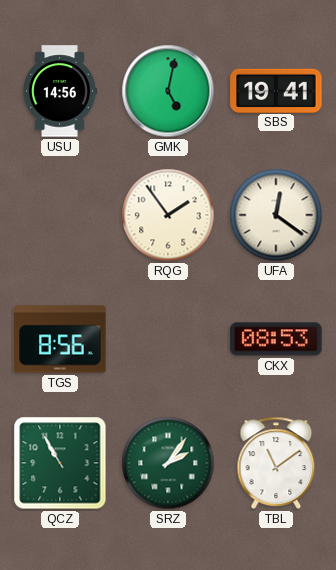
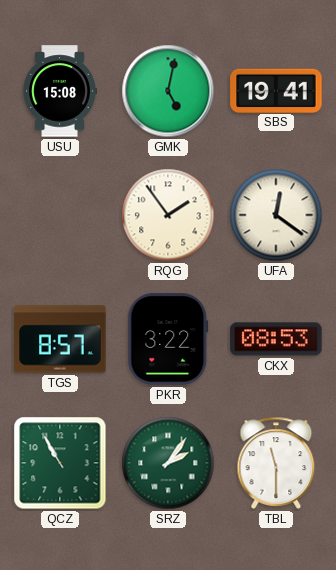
USU: 14:56 -> 15:08 (60, 91)
TGS: 8:56 -> 8:57 (60, 339)
PKR: none -> 3:22 (168, 339)
TBL: 11:09 -> 11:30 (276, 463)
